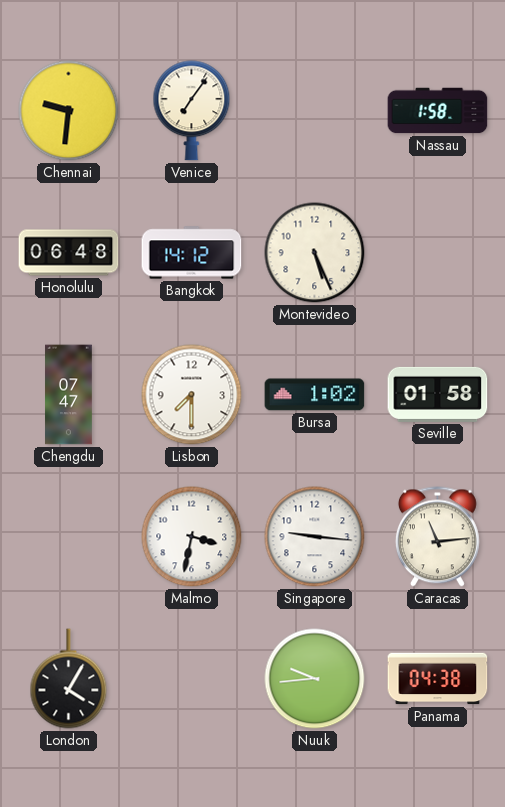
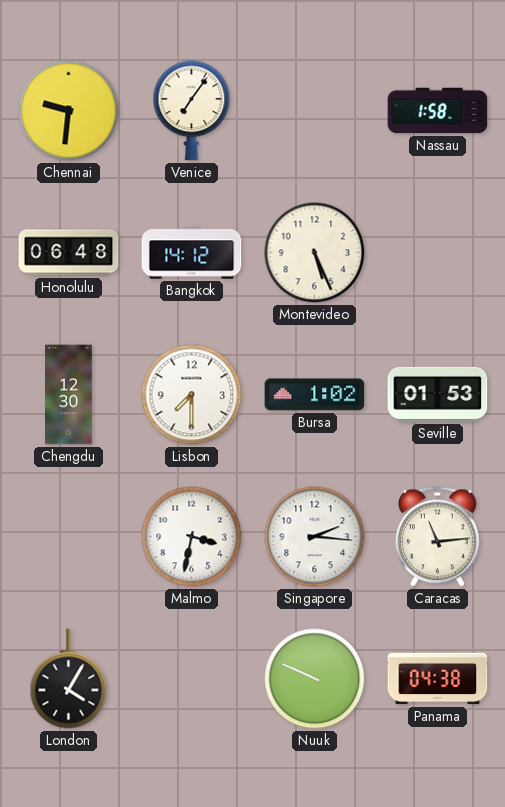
Chengdu: 07:47 -> 12:30 (69, 395)
Seville: 01:58 -> 01:53 (438, 394)
Singapore: 9:16 -> 2:16 (315, 537)
Nuuk: 9:44 -> 9:49 (315, 679)
